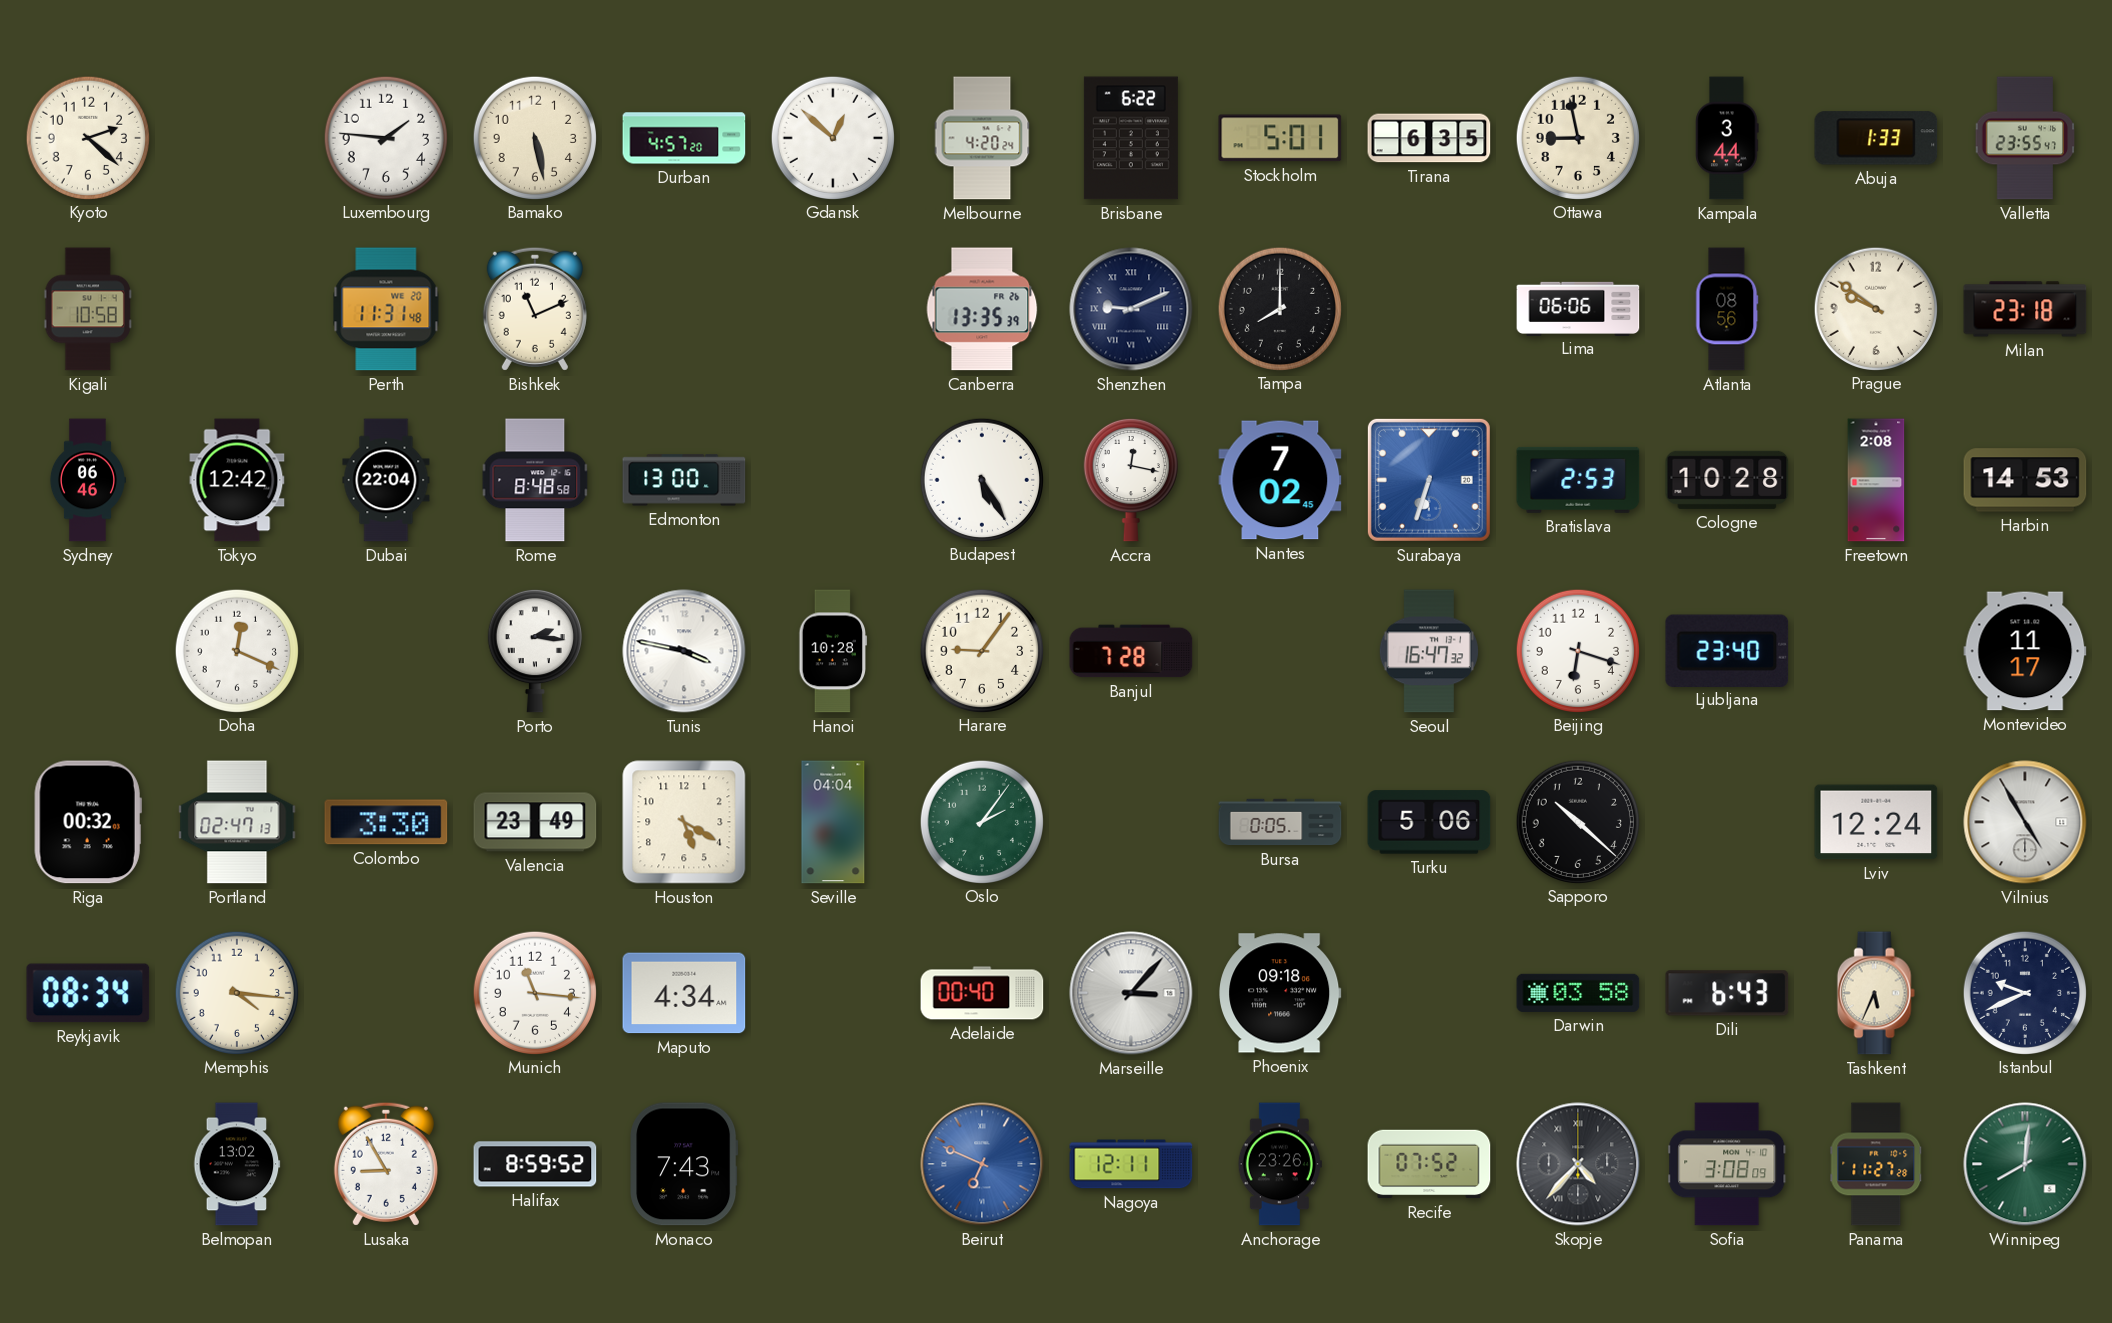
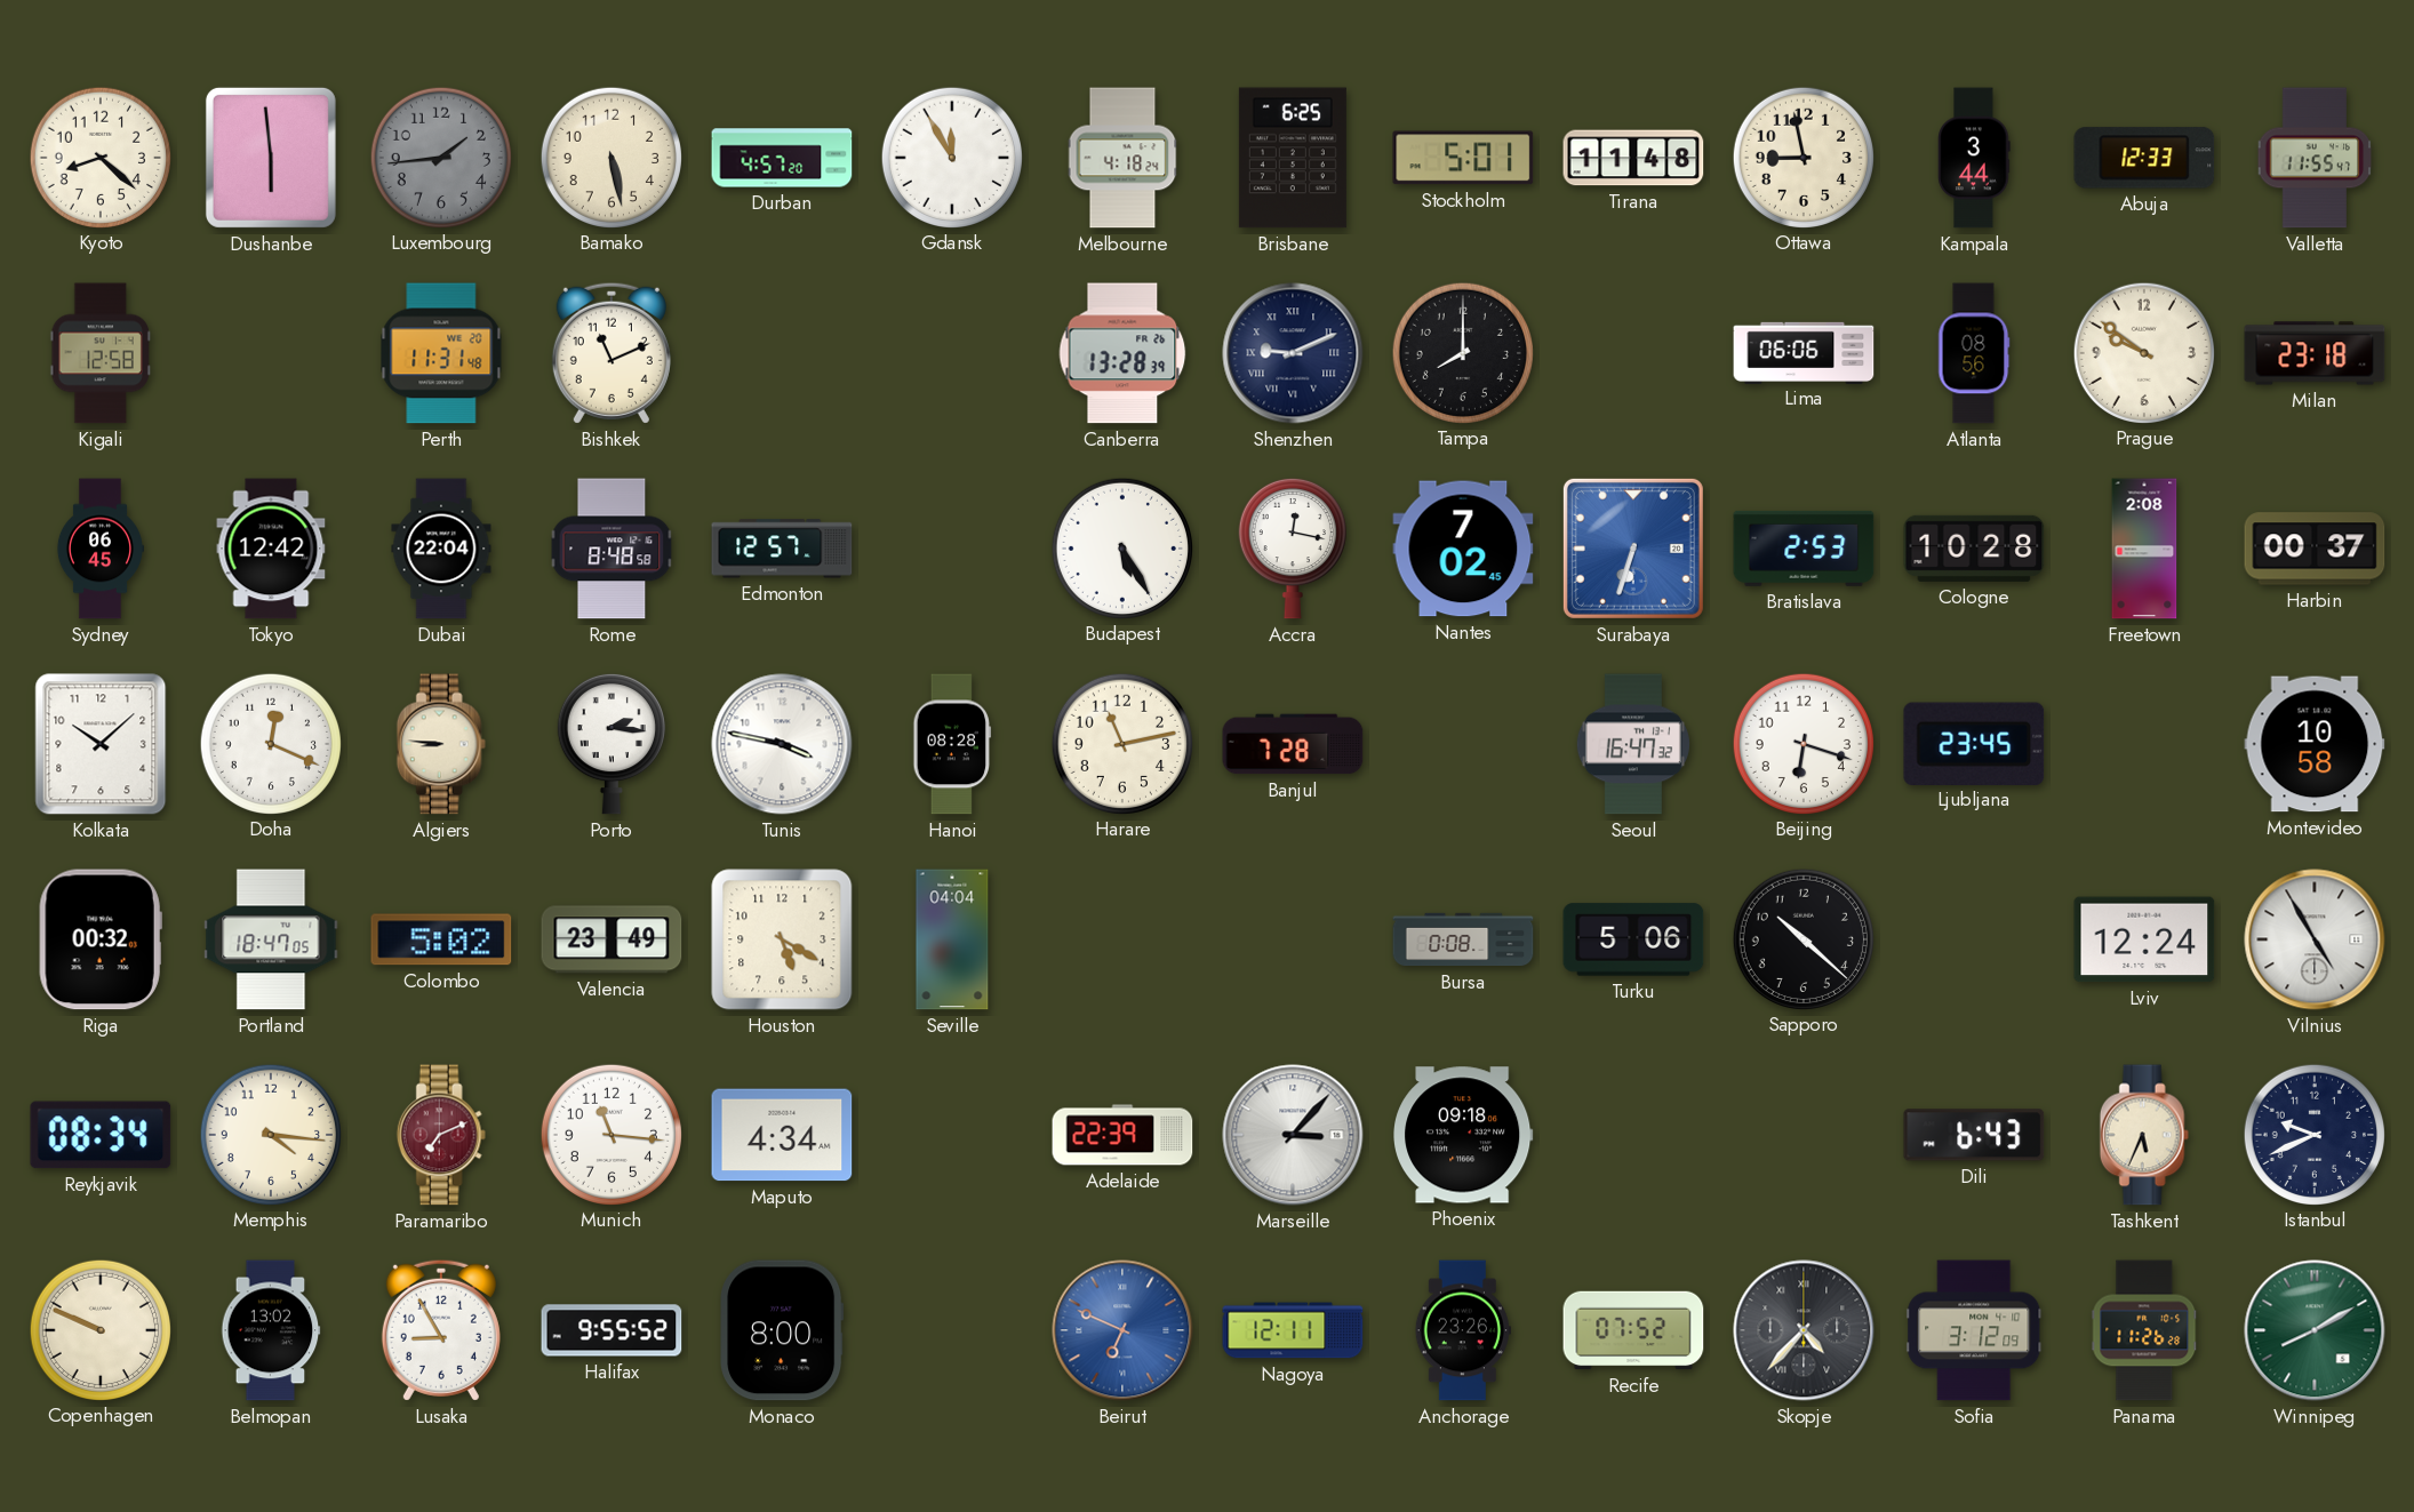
Kyoto: 2:22 -> 8:22 (99, 157)
Dushanbe: none -> 5:59 (271, 158)
Luxembourg: 1:46 -> 1:44 (440, 157)
Luxembourg dial: white -> grey (440, 157)
Gdansk: 12:52 -> 11:55 (951, 157)
Melbourne: 4:20 -> 4:18 (1122, 158)
Brisbane: 6:22 -> 6:25 (1293, 158)
Tirana: 6:35 -> 11:48 (1633, 158)
Abuja: 1:33 -> 12:33 (2144, 158)
Valletta: 23:55 -> 11:55 (2315, 158)
Kigali: 10:58 -> 12:58 (101, 353)
Canberra: 13:35 -> 13:28 (1122, 353)
Sydney: 06:46 -> 06:45 (99, 549)
Edmonton: 13:00 -> 12:57 (782, 549)
Harbin: 14:53 -> 00:37 (2315, 549)
Kolkata: none -> 10:08 (101, 744)
Algiers: none -> 8:46 (441, 744)
Hanoi: 10:28 -> 08:28 (952, 744)
Harare: 9:06 -> 11:13 (1121, 743)
Ljubljana: 23:40 -> 23:45 (1974, 743)
Montevideo: 11:17 -> 10:58 (2315, 744)
Portland: 02:47 -> 18:47 (271, 939)
Colombo: 3:30 -> 5:02 (441, 939)
Oslo: 2:06 -> none (981, 821)
Bursa: 0:05 -> 0:08 (1463, 939)
Paramaribo: none -> 7:11 (441, 1135)
Adelaide: 00:40 -> 22:39 (1122, 1135)
Darwin: 03:58 -> none (1578, 993)
Copenhagen: none -> 9:49 (99, 1329)
Halifax: 8:59 -> 9:55 (612, 1330)
Monaco: 7:43 -> 8:00 (782, 1330)
Sofia: 3:08 -> 3:12 (1974, 1330)
Panama: 11:27 -> 11:26 (2144, 1330)
Winnipeg: 8:01 -> 8:10 (2315, 1330)
